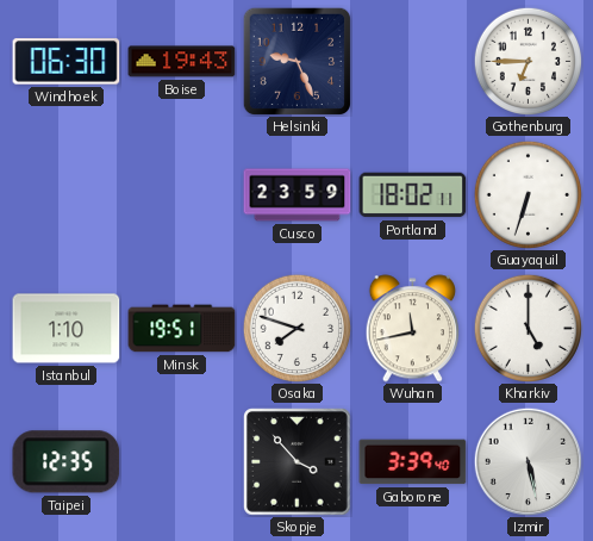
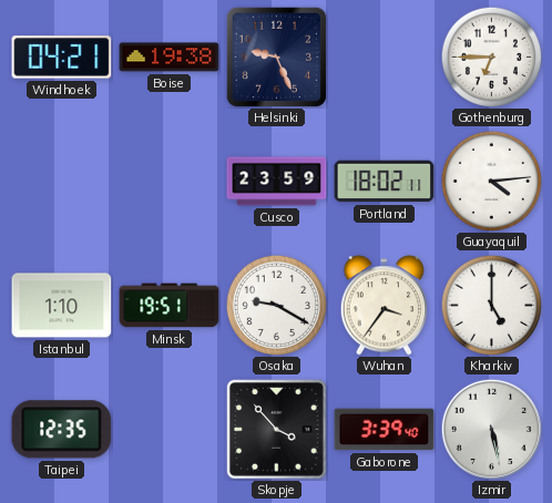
Windhoek: 06:30 -> 04:21 (62, 58)
Boise: 19:43 -> 19:38 (170, 58)
Guayaquil: 6:33 -> 4:14 (491, 181)
Osaka: 7:48 -> 9:20 (276, 305)
Wuhan: 11:43 -> 3:36 (384, 306)
